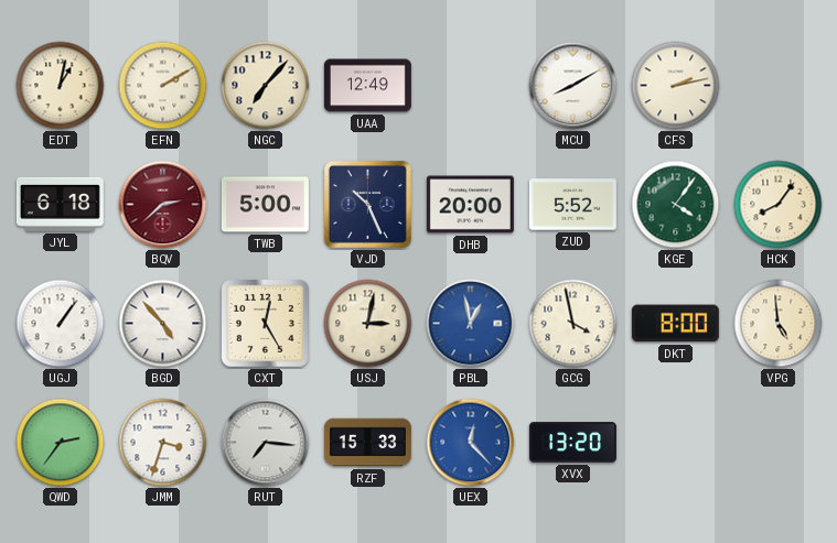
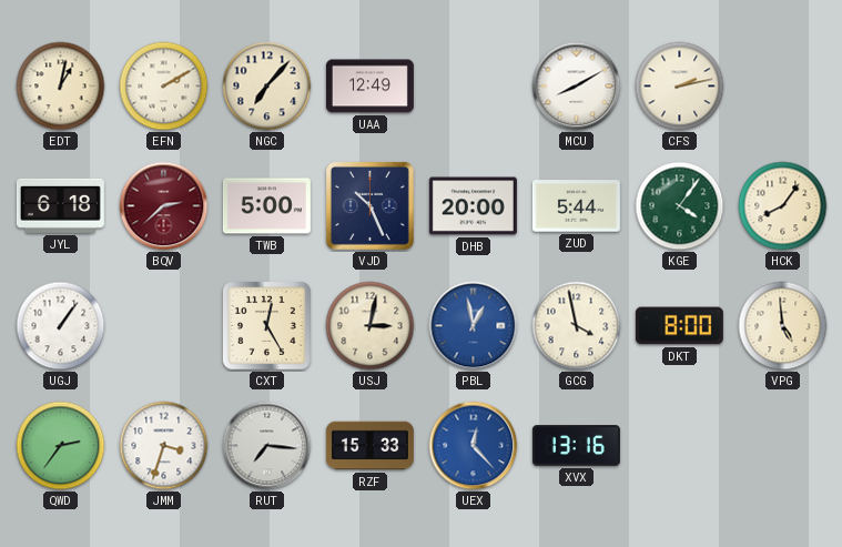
ZUD: 5:52 -> 5:44 (576, 206)
BGD: 4:53 -> none (163, 324)
XVX: 13:20 -> 13:16 (576, 446)
